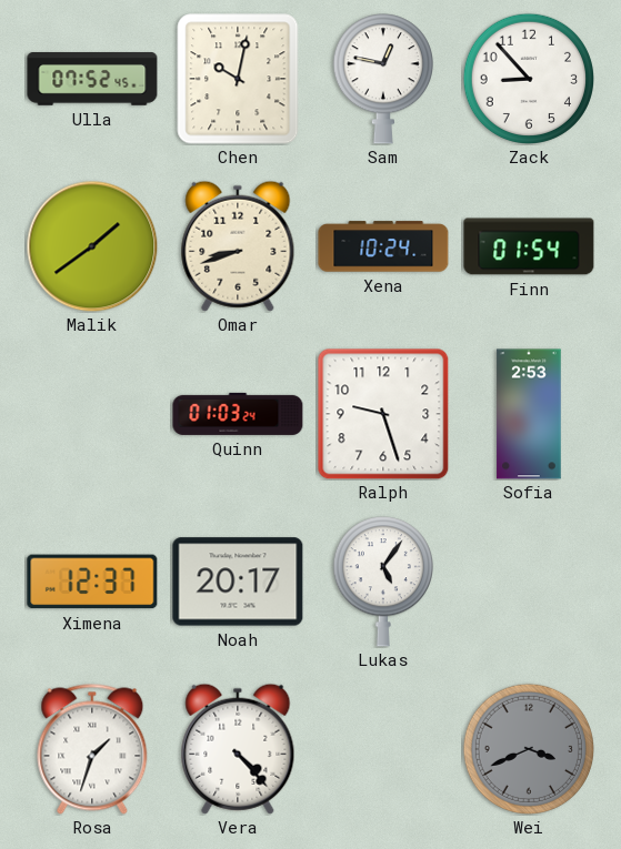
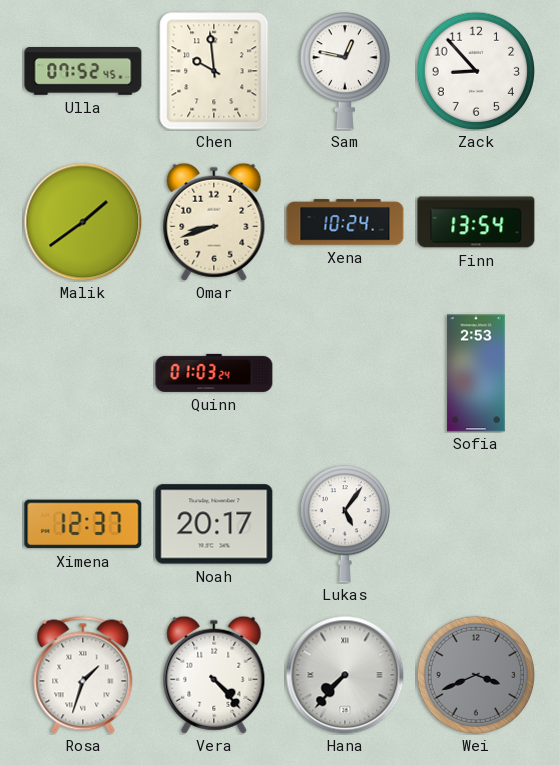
Chen: 10:02 -> 9:59 (214, 71)
Finn: 01:54 -> 13:54 (476, 222)
Ralph: 9:27 -> none (383, 414)
Hana: none -> 7:37 (345, 675)
